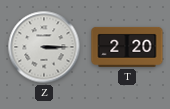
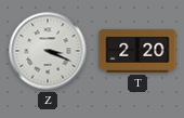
Z: 3:15 -> 3:19 (48, 51)
